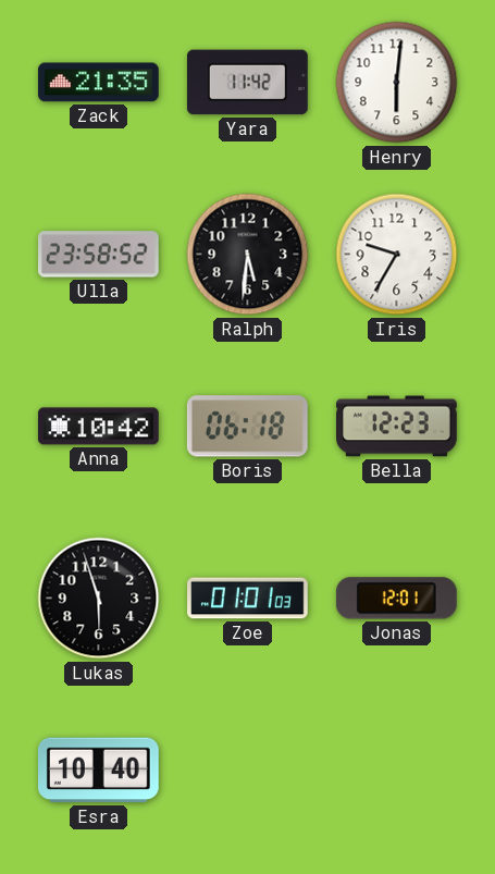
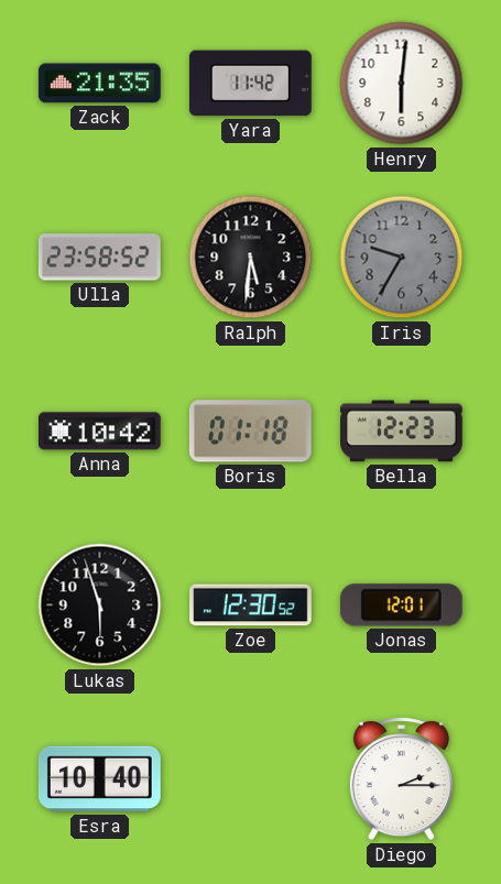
Iris dial: white -> grey (402, 258)
Boris: 06:18 -> 01:18 (250, 432)
Zoe: 01:01 -> 12:30 (251, 605)
Diego: none -> 2:15 (401, 779)
